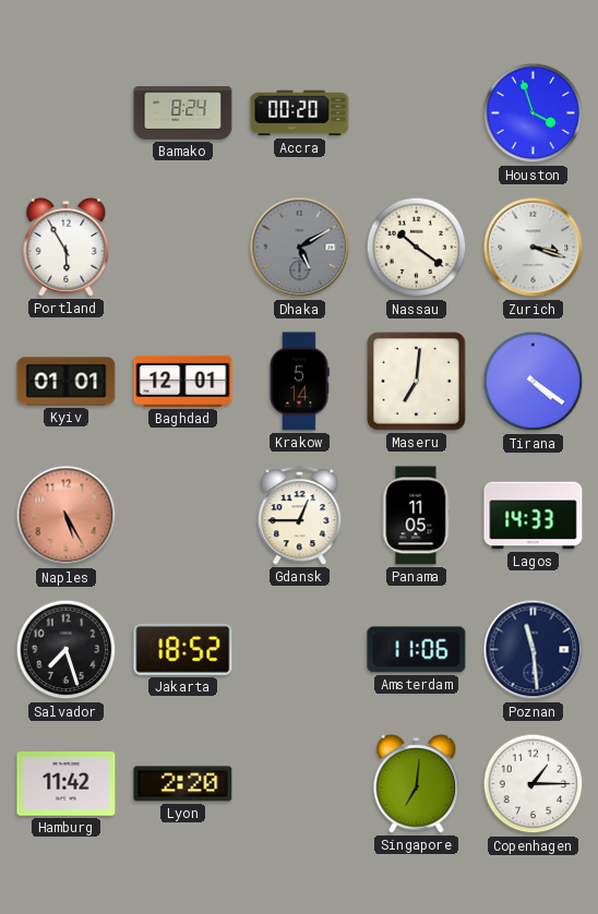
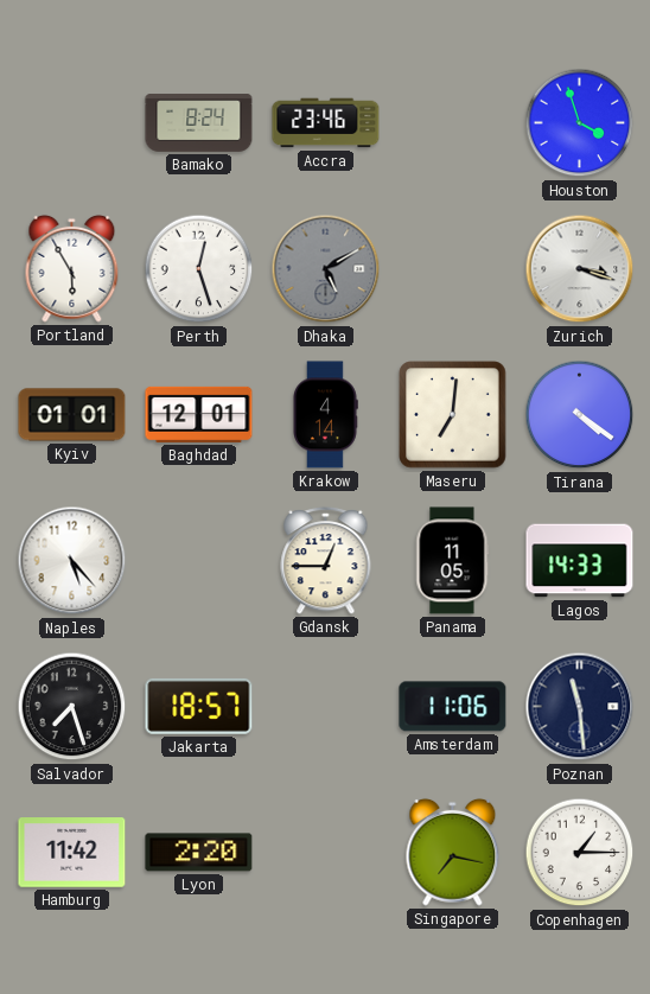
Accra: 00:20 -> 23:46 (326, 123)
Perth: none -> 12:27 (199, 269)
Nassau: 10:21 -> none (417, 248)
Krakow: 5:14 -> 4:14 (325, 415)
Naples: 5:25 -> 5:23 (72, 561)
Naples dial: salmon -> white (72, 561)
Jakarta: 18:52 -> 18:57 (199, 706)
Singapore: 7:01 -> 7:17 (453, 852)
